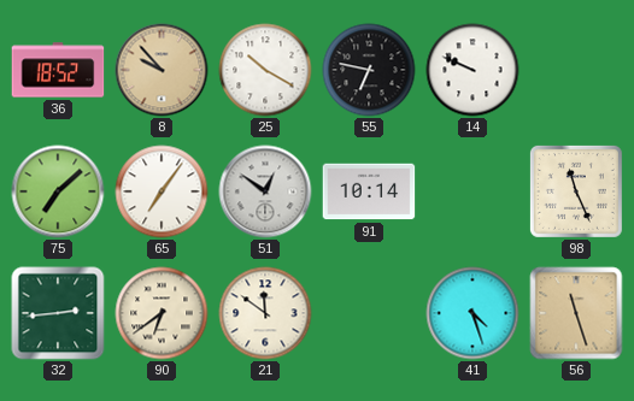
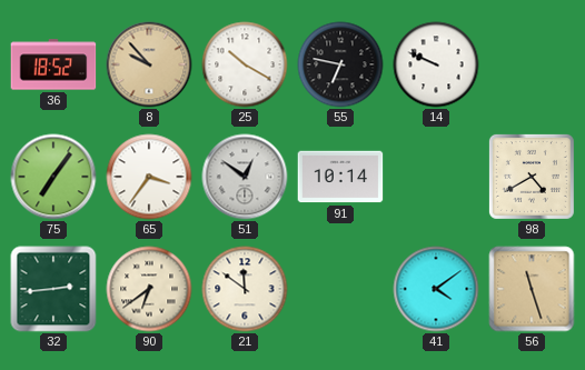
75: 7:08 -> 7:06 (53, 177)
65: 7:06 -> 3:36 (149, 177)
98: 11:26 -> 4:40 (532, 177)
41: 4:27 -> 4:09 (436, 289)
